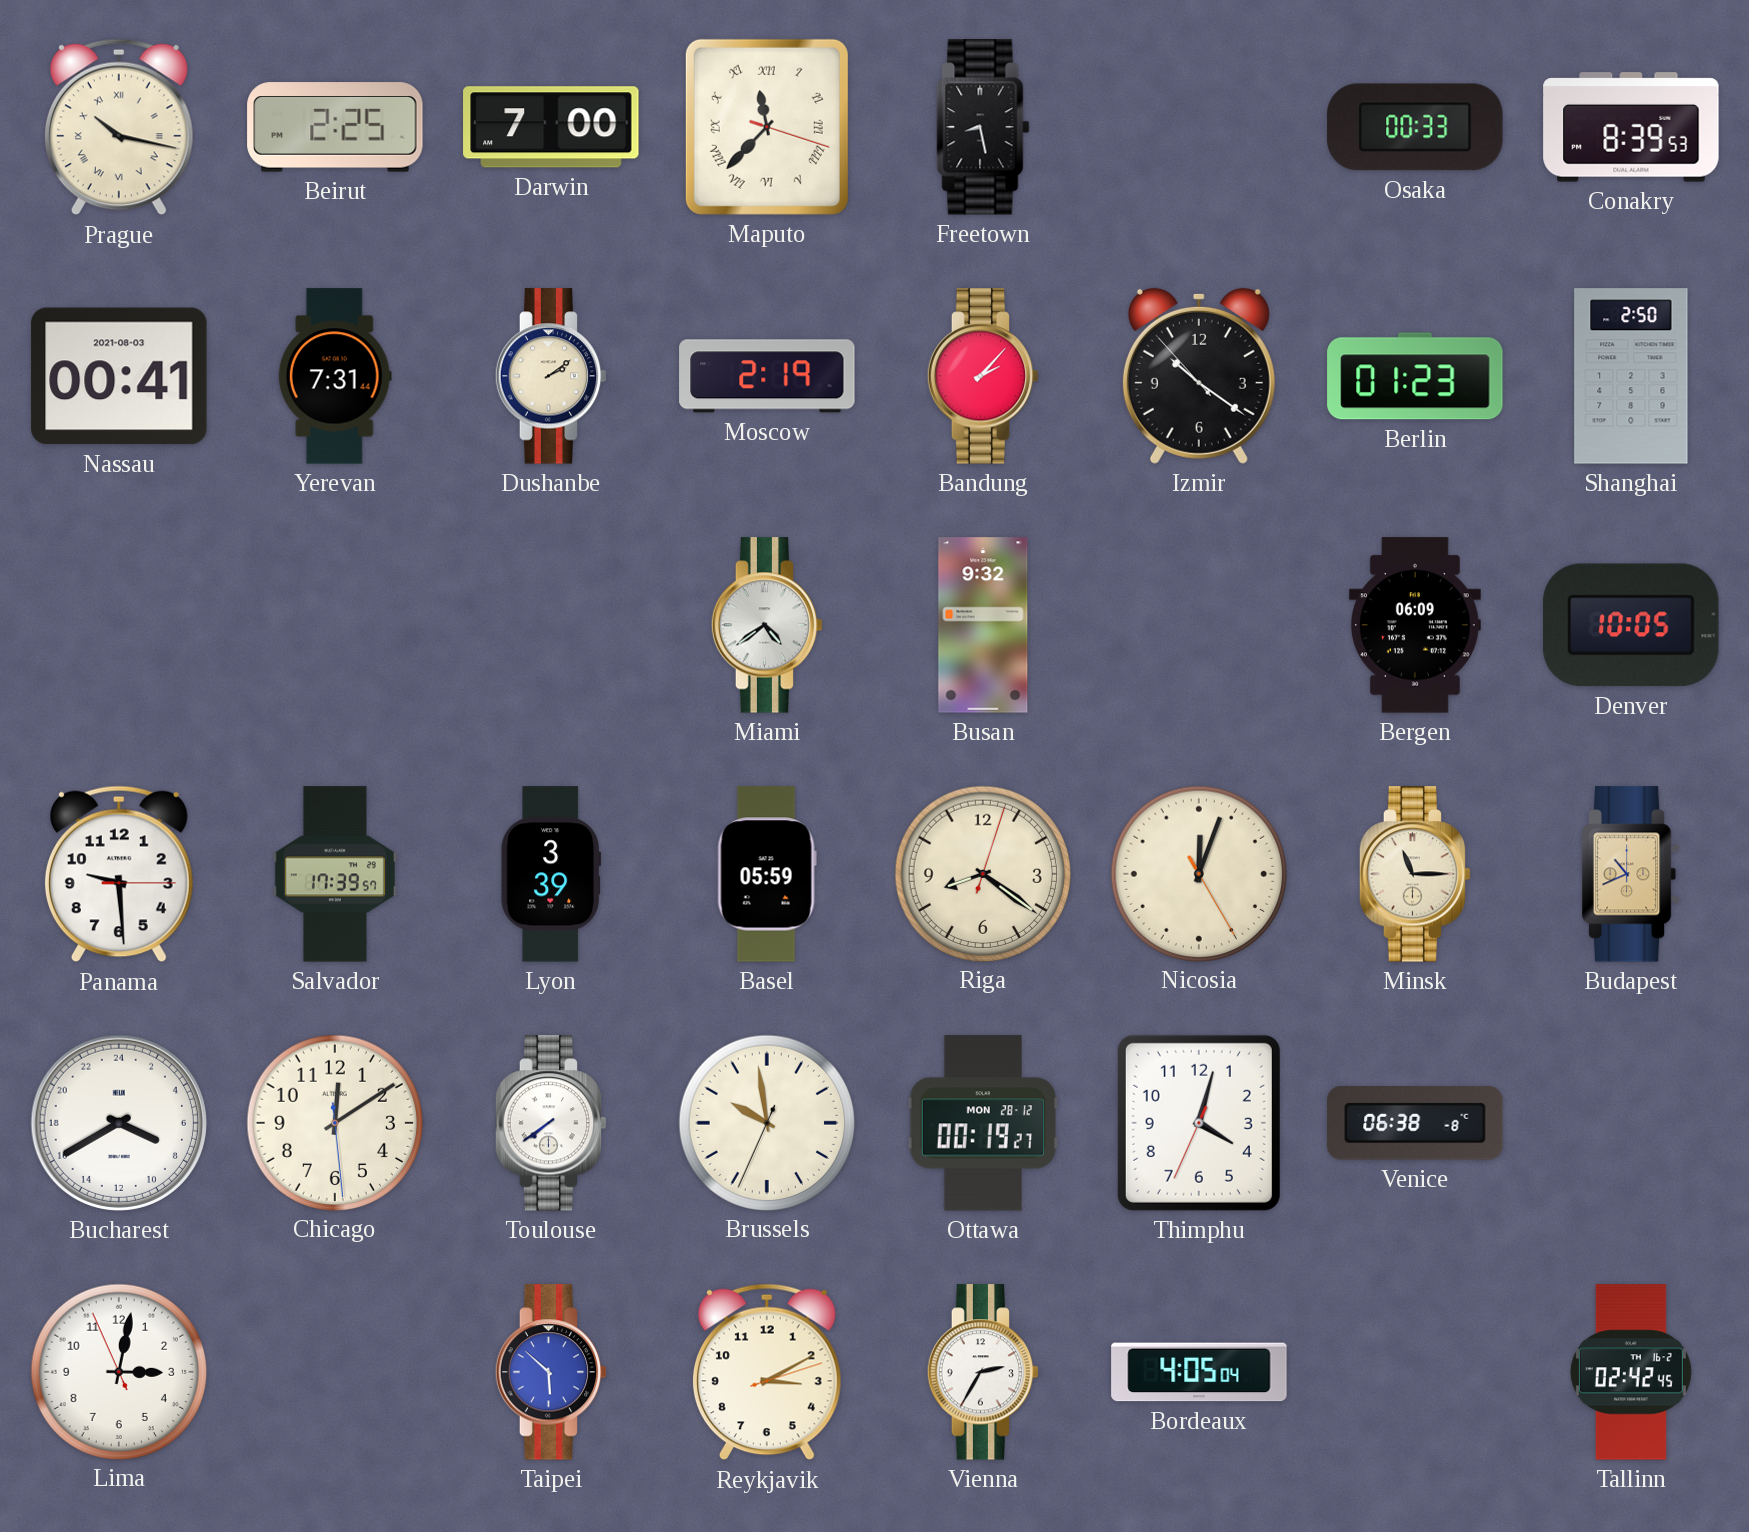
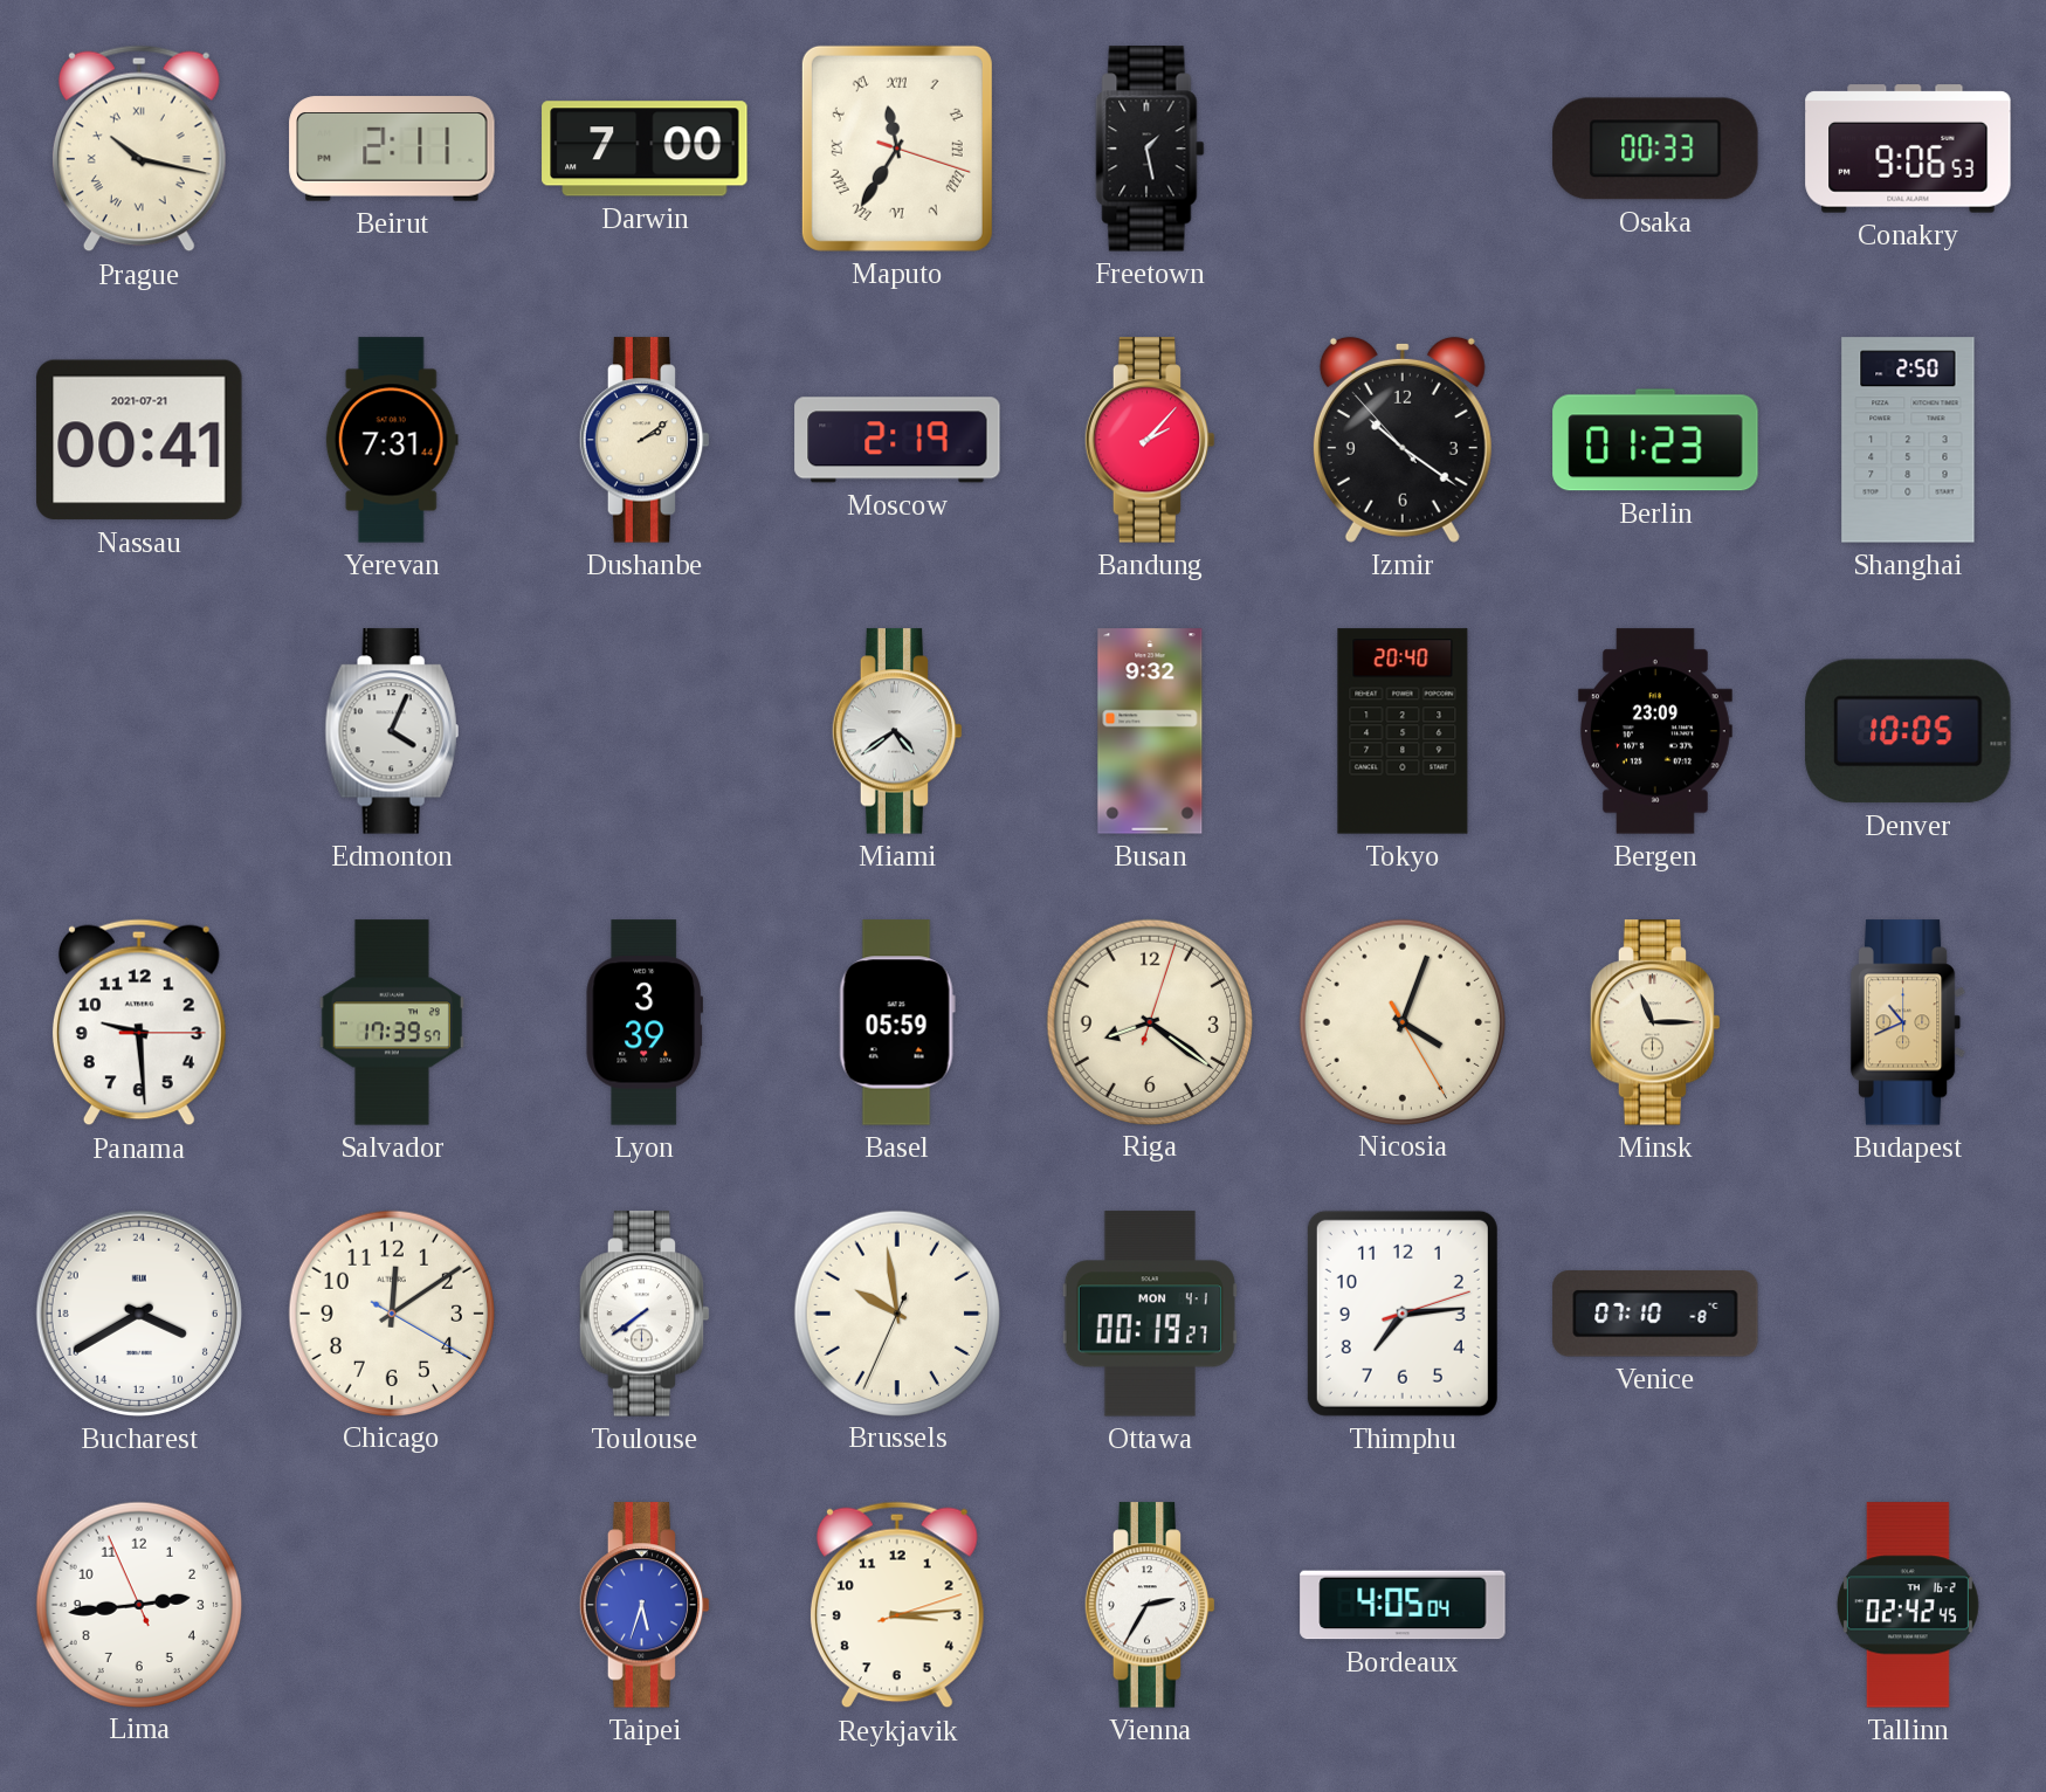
Beirut: 2:25 -> 2:11 (392, 149)
Maputo: 11:37 -> 11:35 (897, 149)
Freetown: 8:28 -> 1:28 (1150, 149)
Conakry: 8:39 -> 9:06 (1908, 149)
Nassau date: 2021-08-03 -> 2021-07-21 (139, 440)
Edmonton: none -> 4:04 (392, 731)
Tokyo: none -> 20:40 (1403, 731)
Bergen: 06:09 -> 23:09 (1655, 731)
Nicosia: 12:03 -> 4:03 (1401, 1021)
Chicago: 12:09:29 -> 12:09:20 (391, 1312)
Ottawa date: MON 28-12 -> MON 4-1 (1150, 1314)
Thimphu: 4:02 -> 7:14 (1403, 1314)
Venice: 06:38 -> 07:10 (1655, 1314)
Lima: 3:01 -> 2:43 (138, 1604)
Taipei: 5:52 -> 5:33 (645, 1605)
Reykjavik: 3:10 -> 3:14 (897, 1605)
